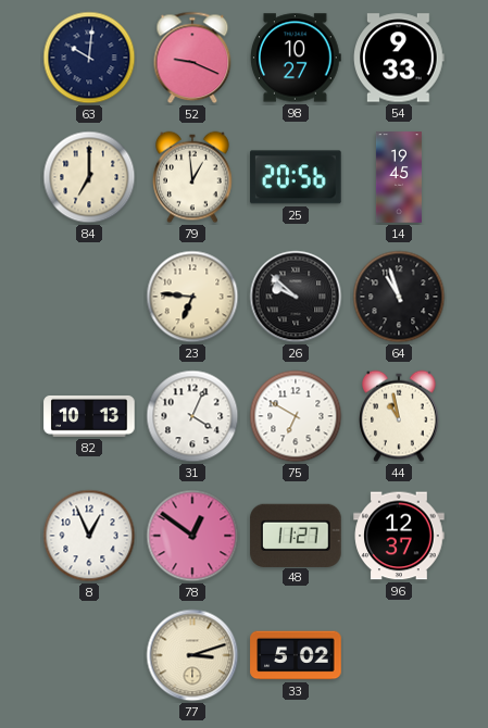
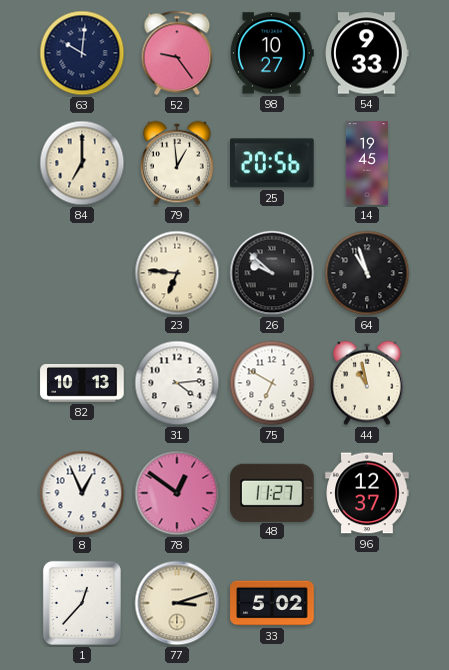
52: 9:19 -> 9:24 (177, 53)
31: 4:04 -> 4:14 (177, 383)
1: none -> 12:37 (82, 603)
